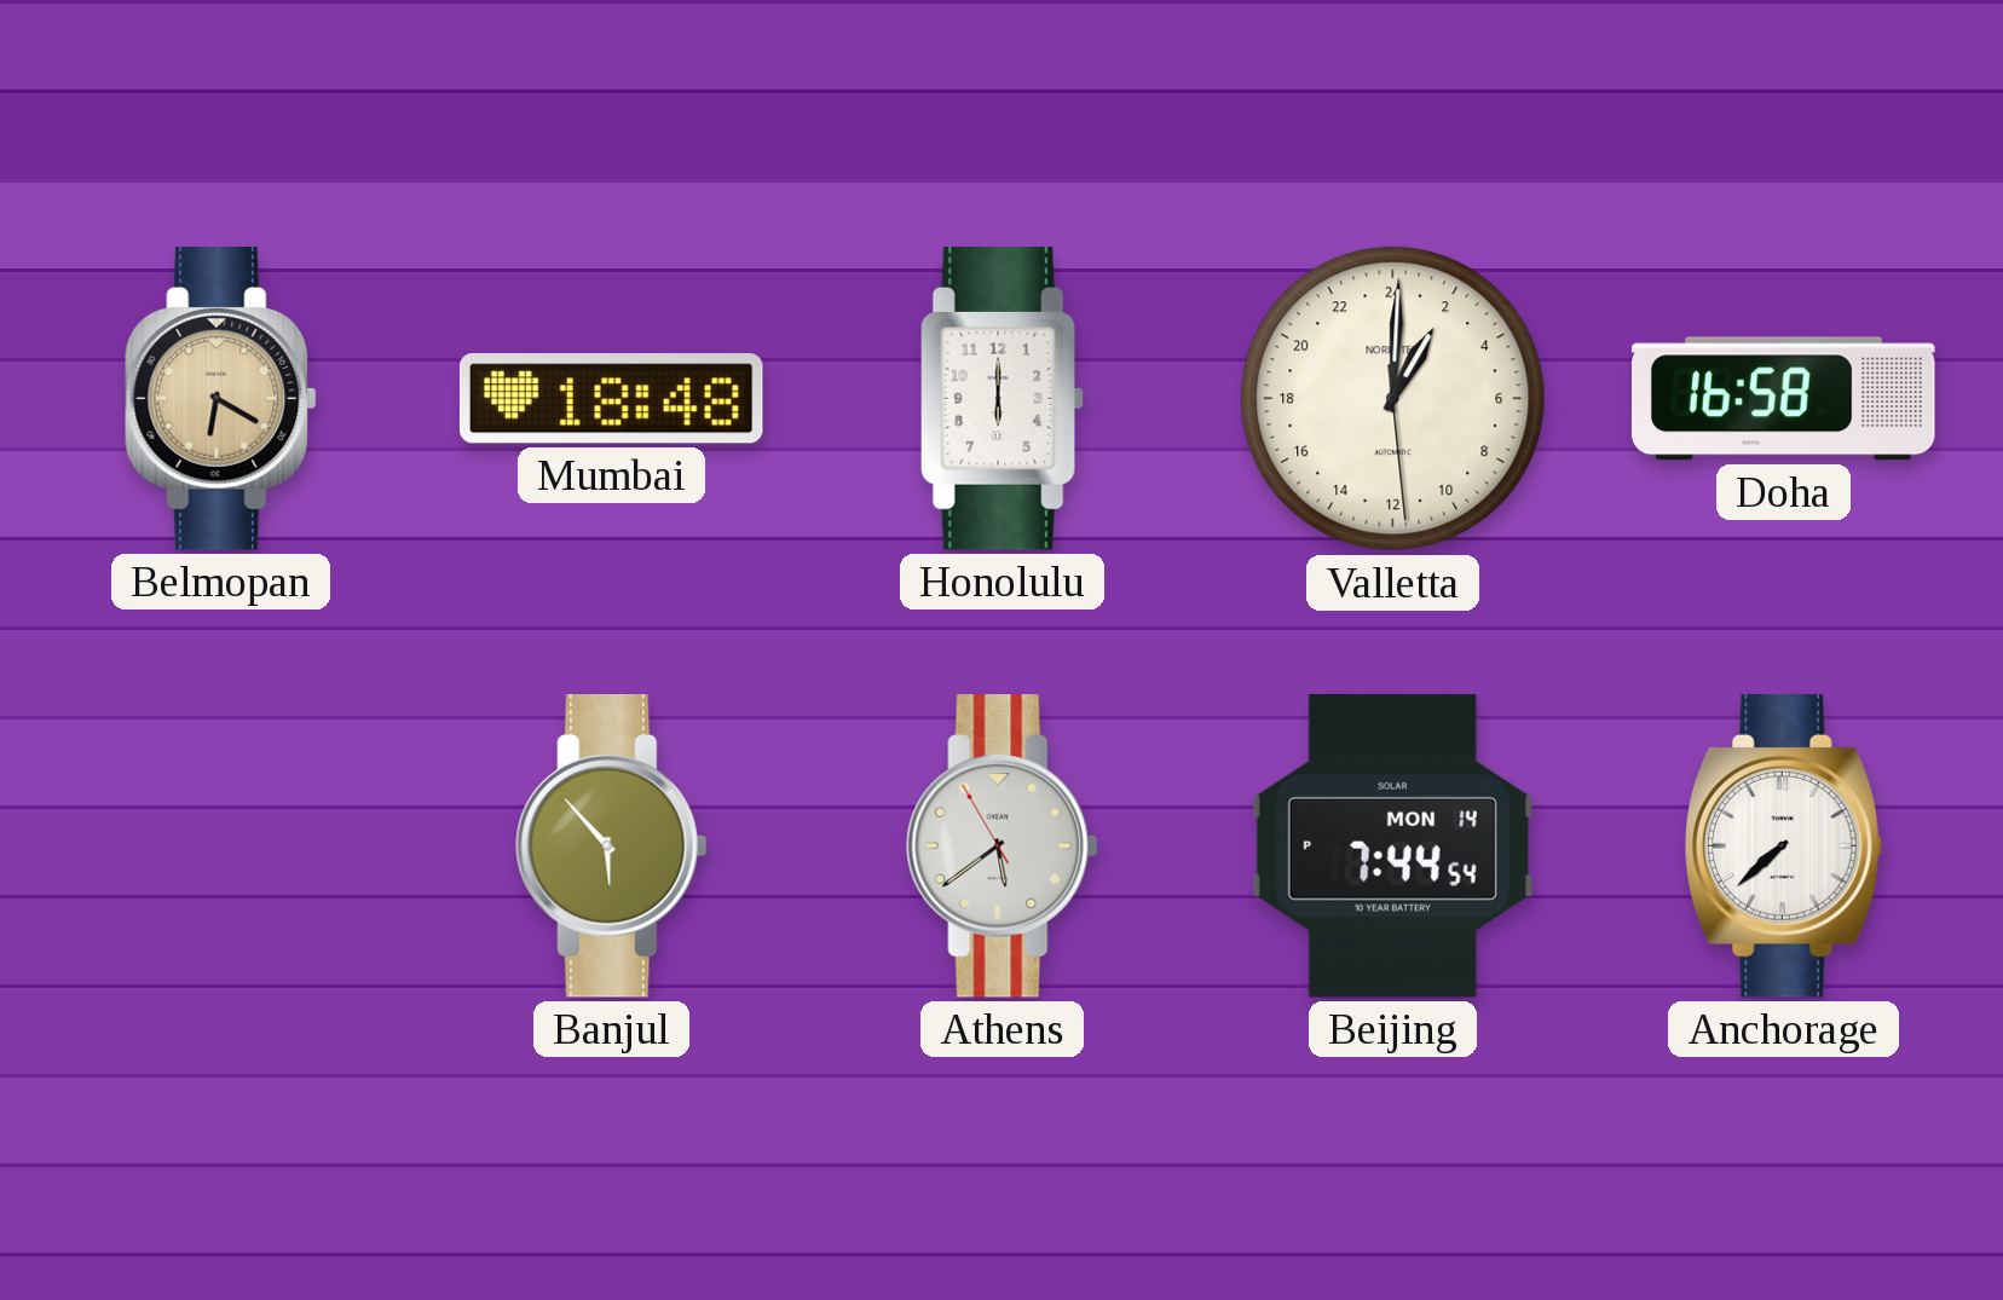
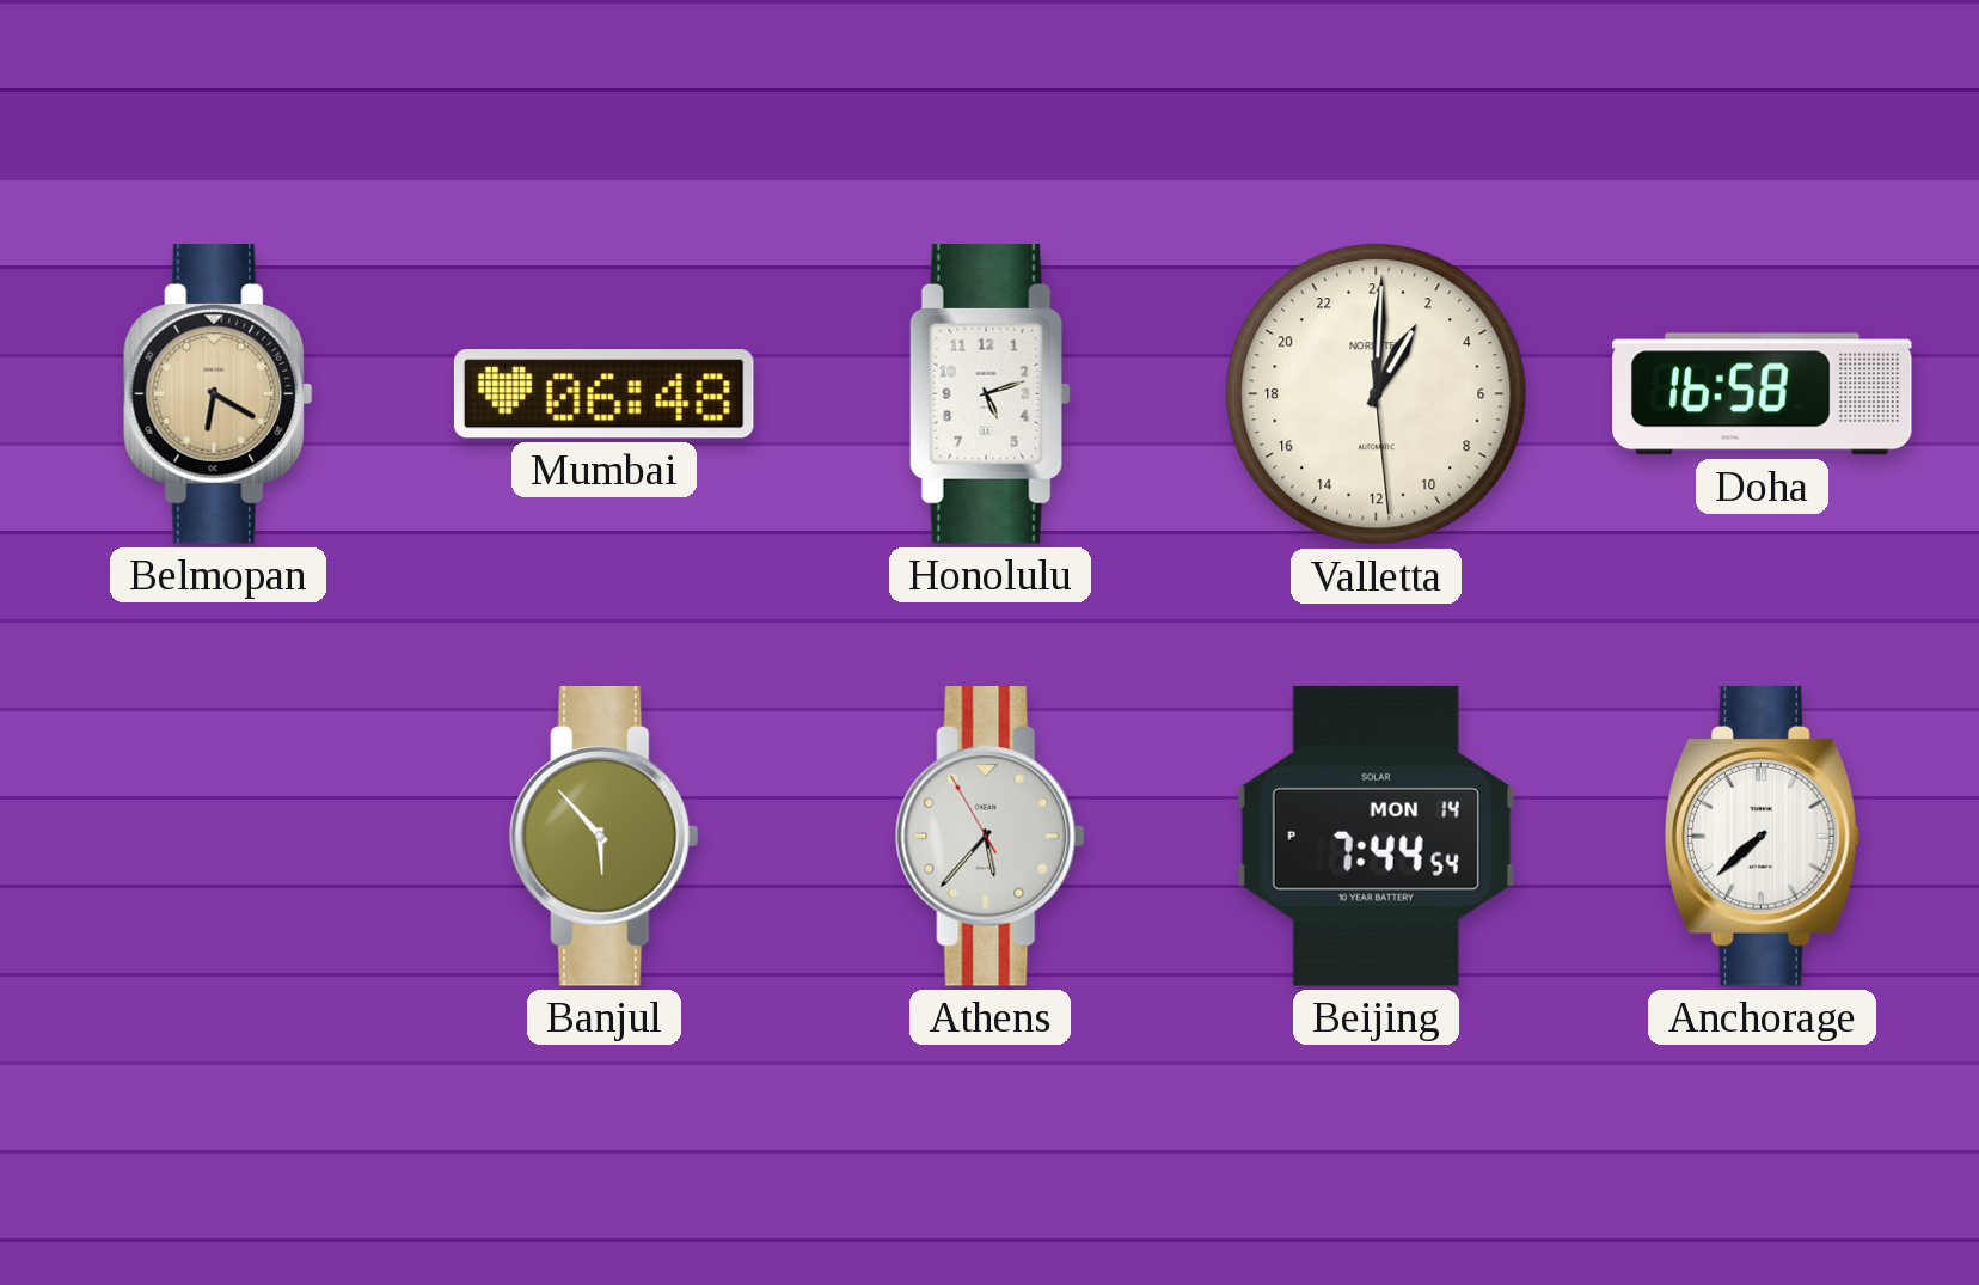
Mumbai: 18:48 -> 06:48 (603, 394)
Honolulu: 6:00 -> 5:12 (990, 394)
Athens: 5:38 -> 5:36 (991, 837)
